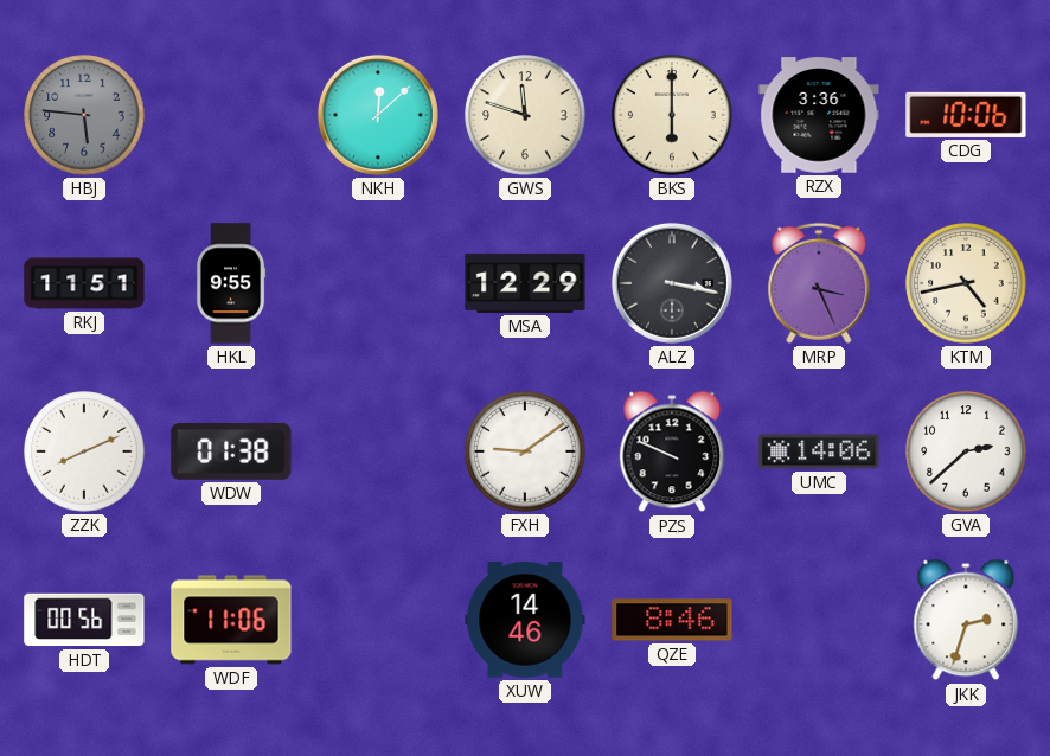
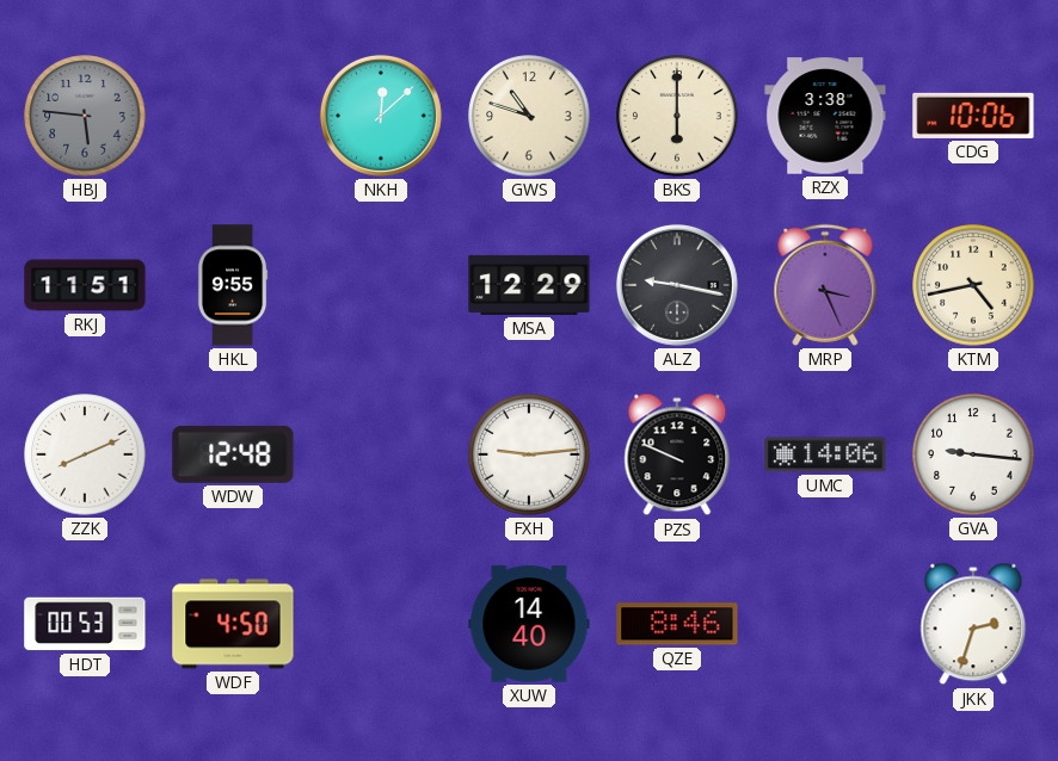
GWS: 11:48 -> 10:48 (529, 116)
RZX: 3:36 -> 3:38 (825, 116)
ALZ: 3:17 -> 9:17 (677, 285)
WDW: 01:38 -> 12:48 (233, 454)
FXH: 9:09 -> 9:14 (529, 454)
GVA: 2:38 -> 9:16 (973, 454)
HDT: 00:56 -> 00:53 (85, 624)
WDF: 11:06 -> 4:50 (233, 624)
XUW: 14:46 -> 14:40 (529, 624)
